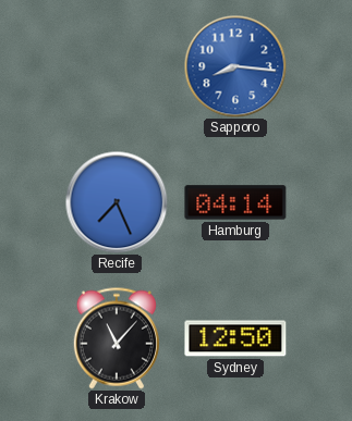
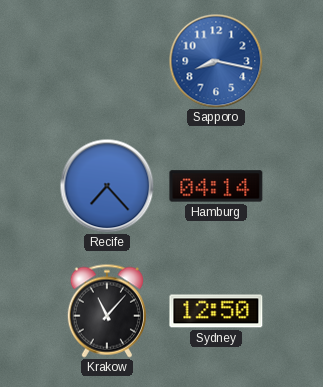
Sapporo: 8:16 -> 8:17 (216, 61)
Recife: 7:26 -> 7:23 (107, 186)
